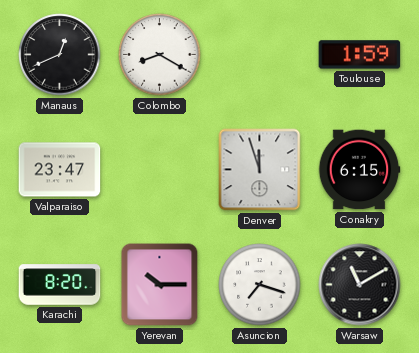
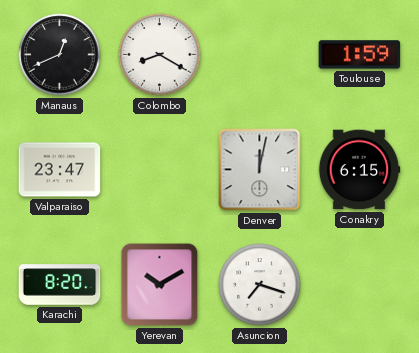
Denver: 11:57 -> 12:02 (260, 170)
Yerevan: 10:15 -> 10:10 (160, 285)
Warsaw: 11:10 -> none (360, 285)
